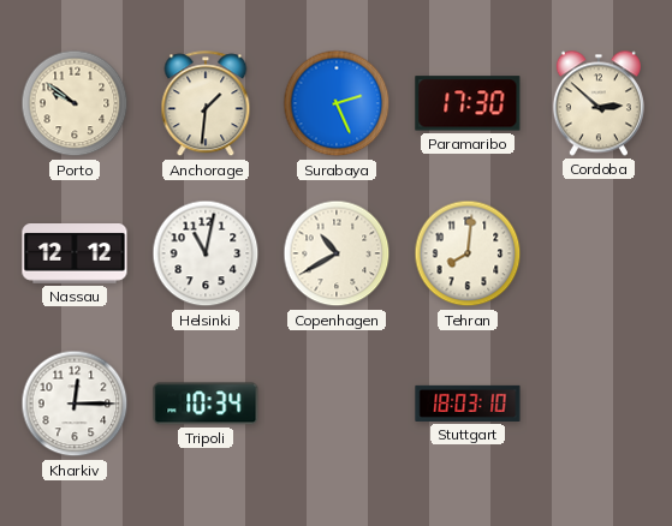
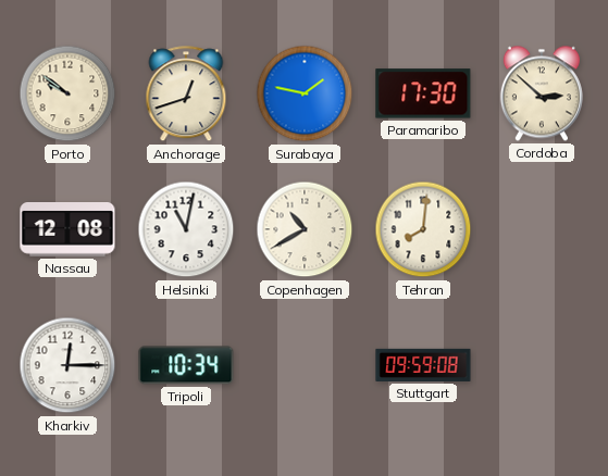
Anchorage: 1:31 -> 12:42 (186, 95)
Surabaya: 2:26 -> 1:47 (305, 93)
Nassau: 12:12 -> 12:08 (67, 230)
Stuttgart: 18:03 -> 09:59 (423, 365)
